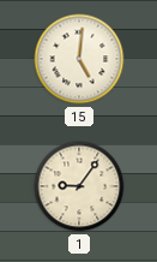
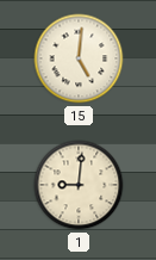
1: 9:06 -> 9:01 (79, 185)
